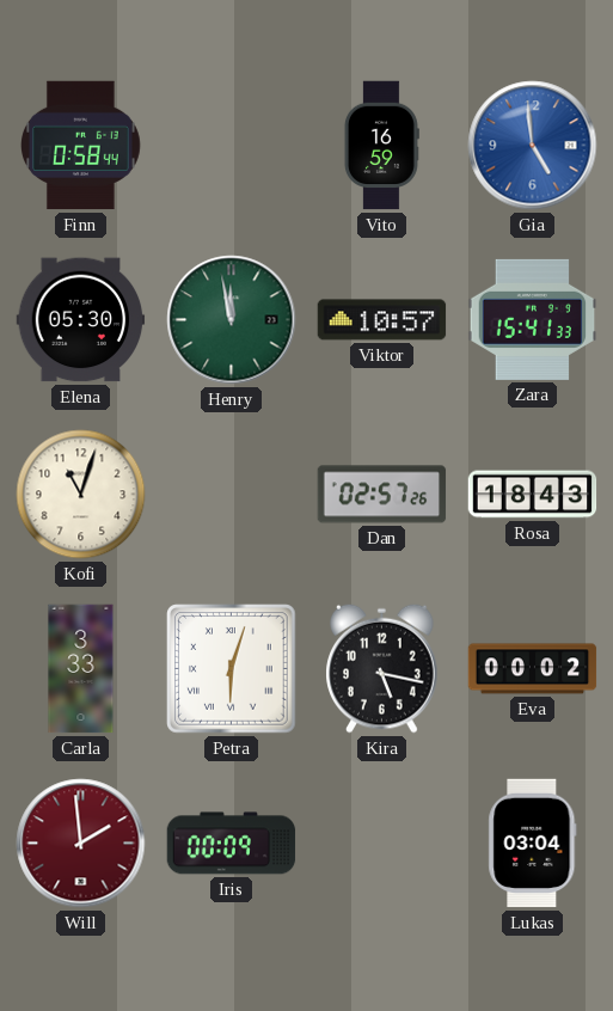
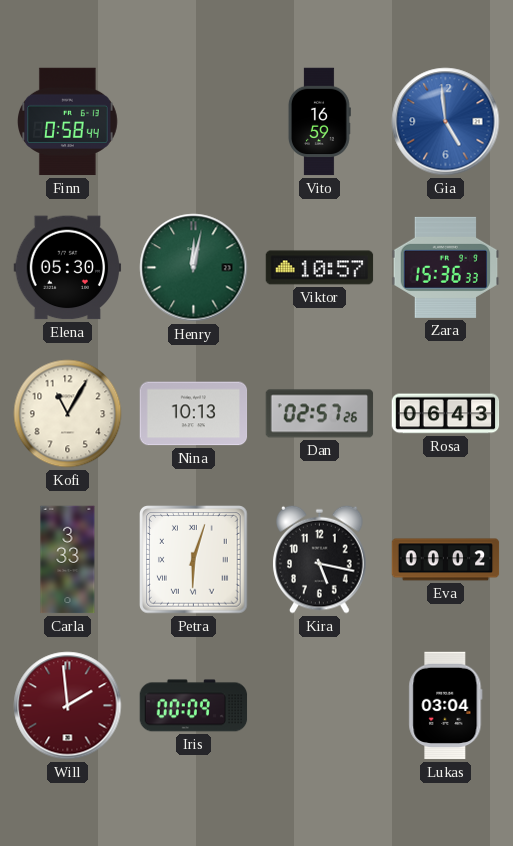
Henry: 11:58 -> 12:02 (194, 268)
Zara: 15:41 -> 15:36 (446, 267)
Kofi: 11:03 -> 11:05 (68, 414)
Nina: none -> 10:13 (194, 414)
Rosa: 18:43 -> 06:43 (446, 414)
